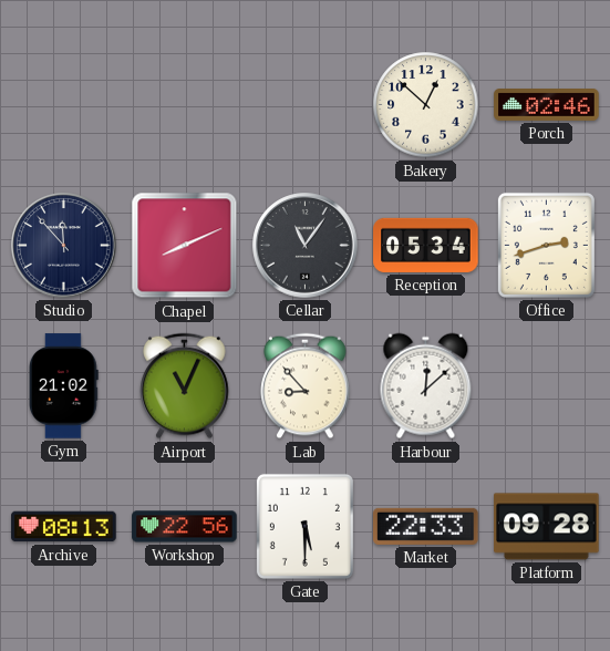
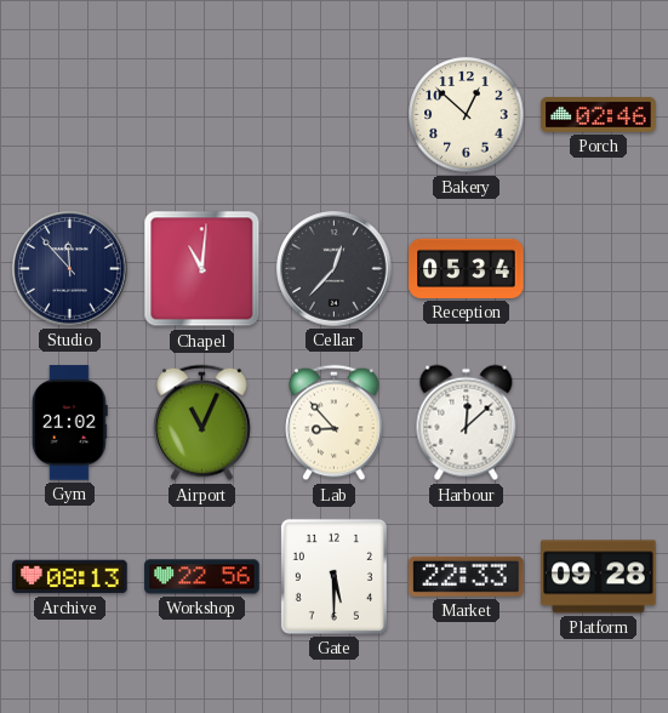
Chapel: 8:11 -> 11:01 (202, 269)
Cellar: 11:06 -> 12:37 (335, 269)
Office: 2:42 -> none (546, 245)
